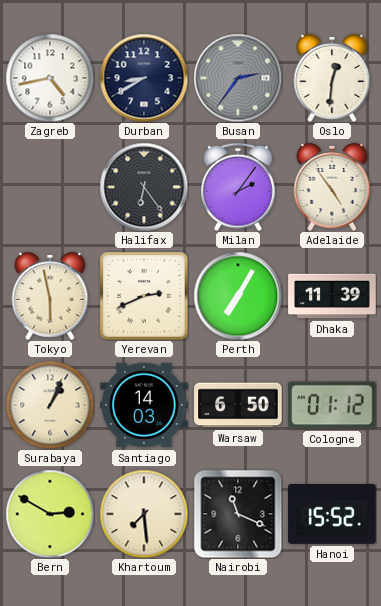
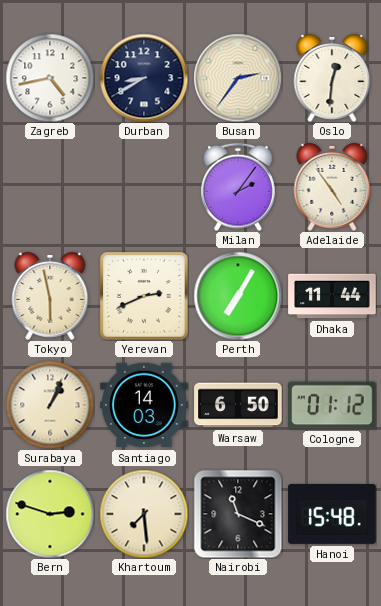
Busan dial: grey -> cream (238, 78)
Halifax: 6:24 -> none (144, 187)
Dhaka: 11:39 -> 11:44 (332, 296)
Bern: 2:50 -> 2:48 (50, 514)
Hanoi: 15:52 -> 15:48 (332, 514)
